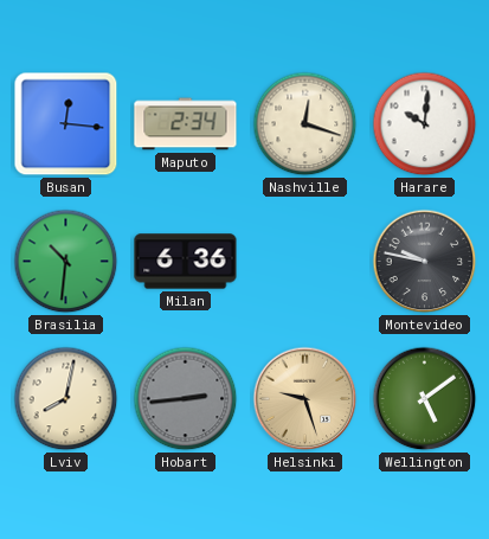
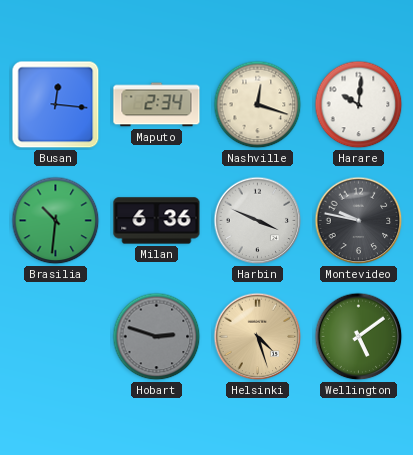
Harbin: none -> 3:49 (258, 221)
Lviv: 8:02 -> none (66, 399)
Hobart: 2:44 -> 2:48 (157, 337)
Helsinki: 9:27 -> 4:27 (258, 337)
